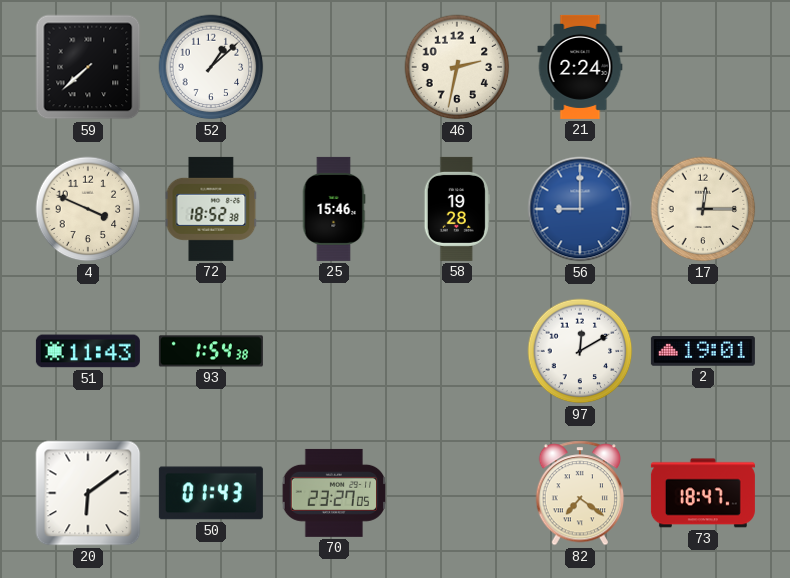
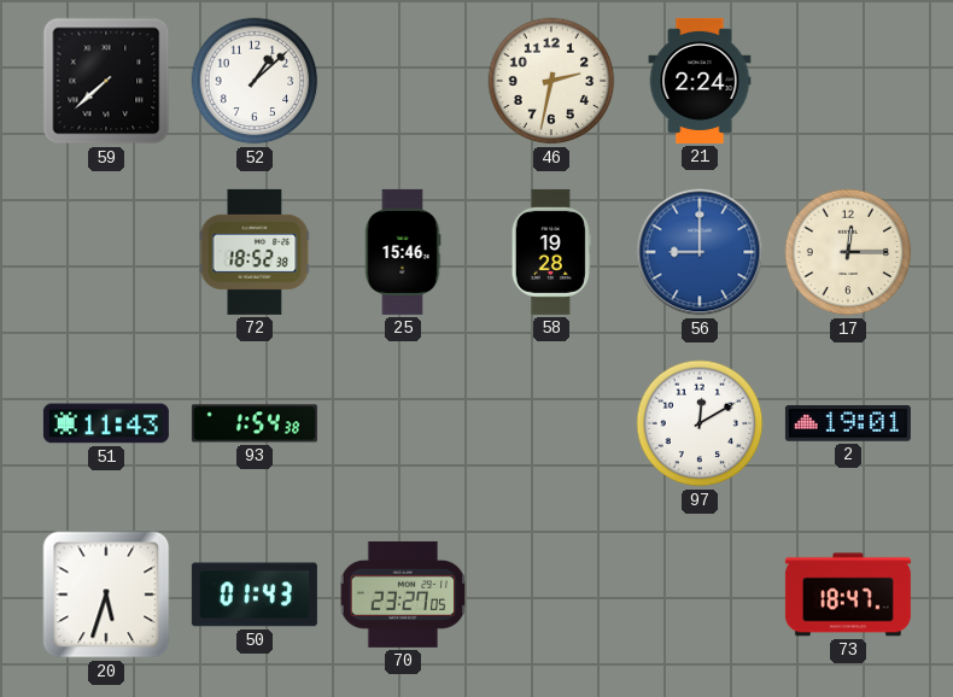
4: 3:49 -> none (88, 209)
20: 6:09 -> 5:33 (106, 594)
82: 7:21 -> none (580, 493)
